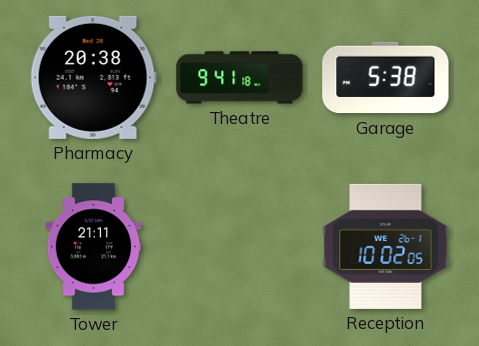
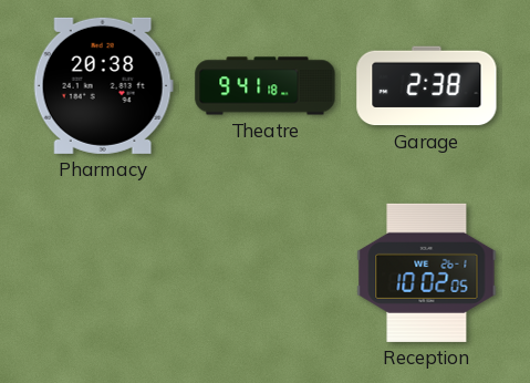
Garage: 5:38 -> 2:38 (427, 86)
Tower: 21:11 -> none (94, 247)
